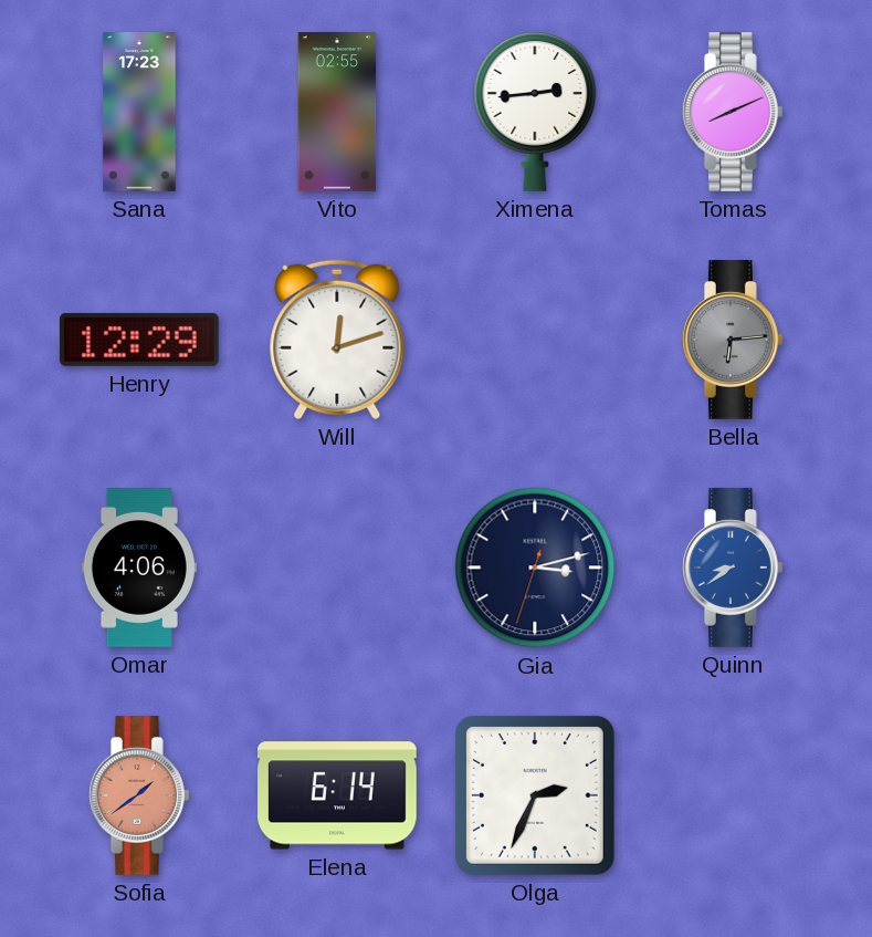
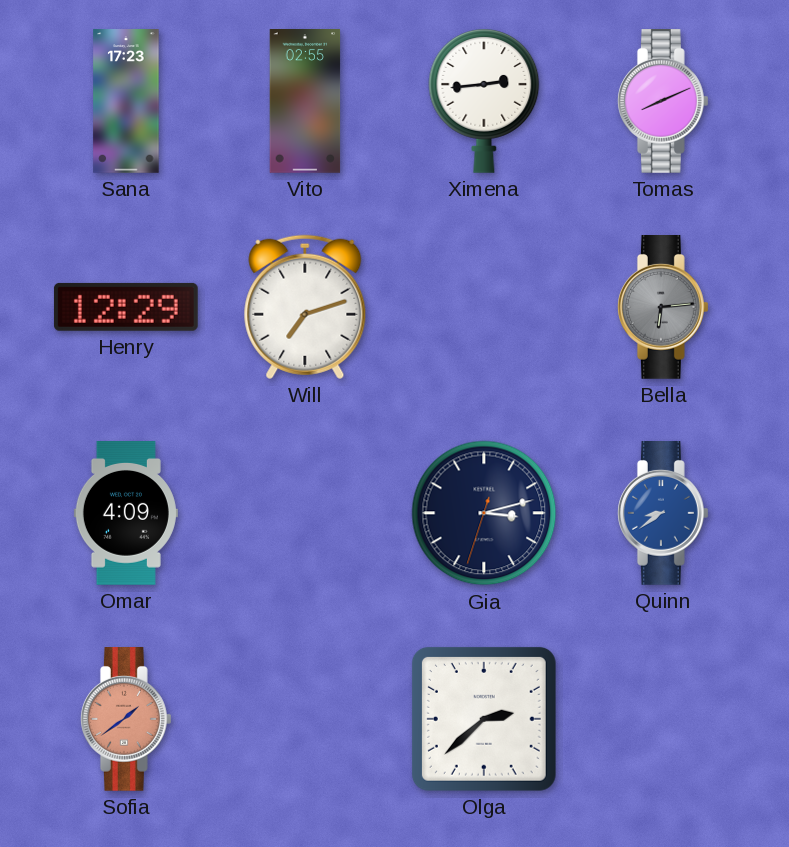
Will: 12:12 -> 7:12 (305, 307)
Omar: 4:06 -> 4:09 (126, 514)
Elena: 6:14 -> none (338, 795)
Olga: 2:34 -> 2:38 (484, 719)
